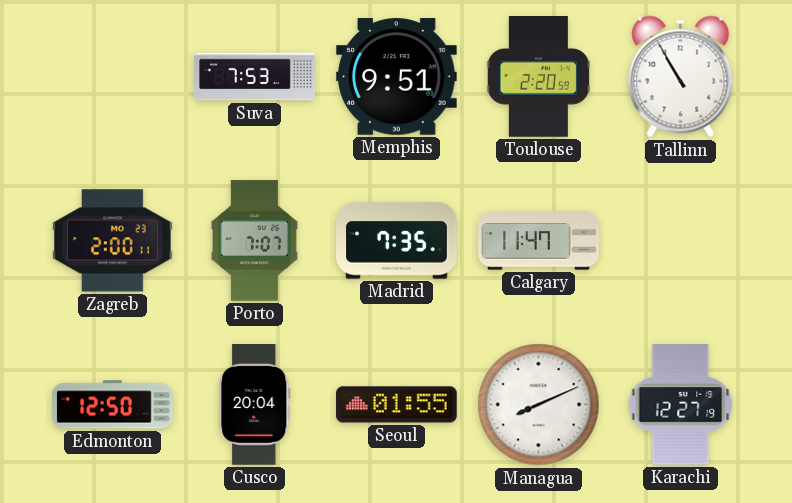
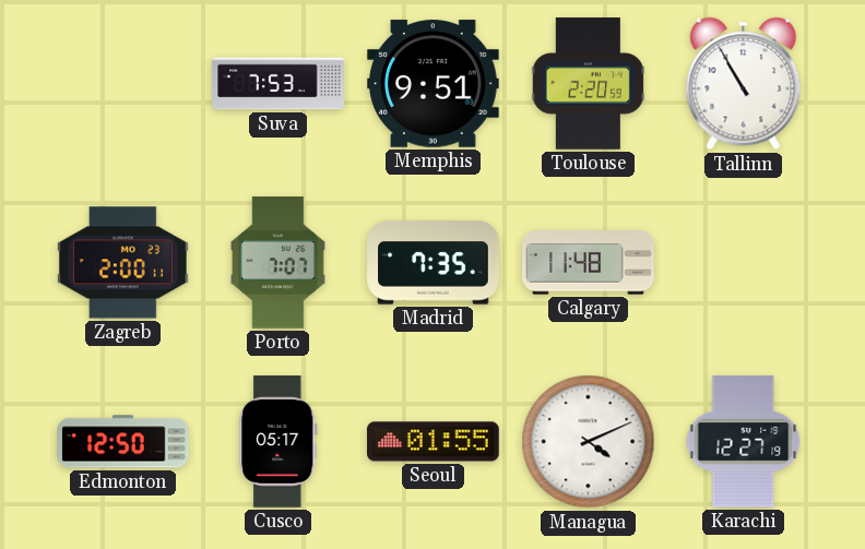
Calgary: 11:47 -> 11:48 (589, 263)
Cusco: 20:04 -> 05:17 (279, 442)
Managua: 8:11 -> 4:11 (589, 442)
